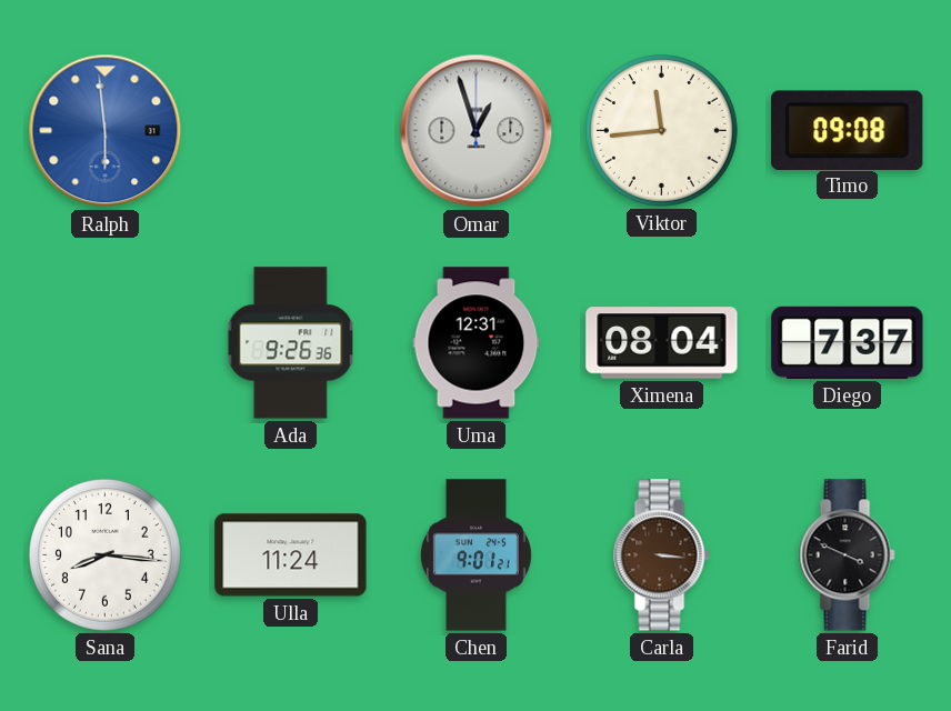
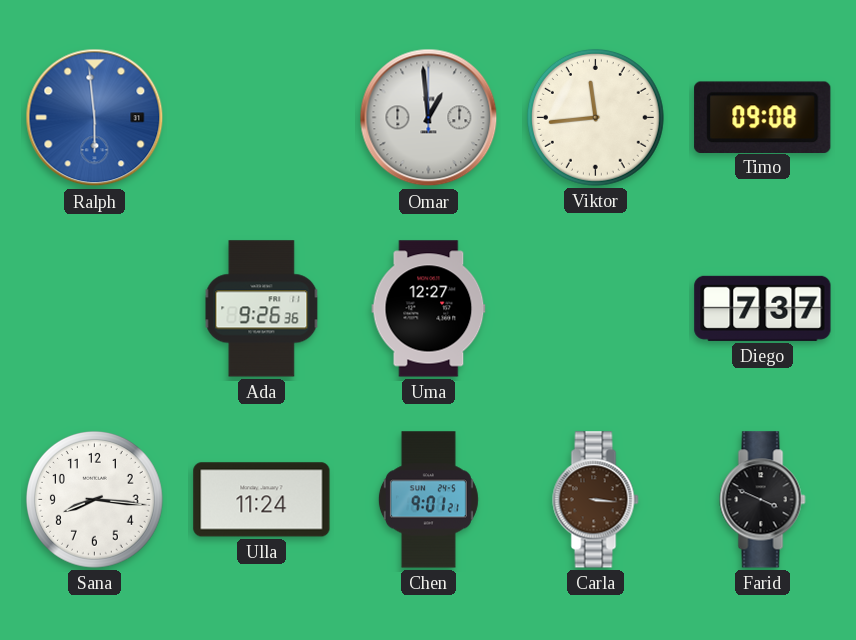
Omar: 12:57 -> 12:59 (429, 118)
Uma: 12:31 -> 12:27 (429, 309)
Ximena: 08:04 -> none (662, 343)
